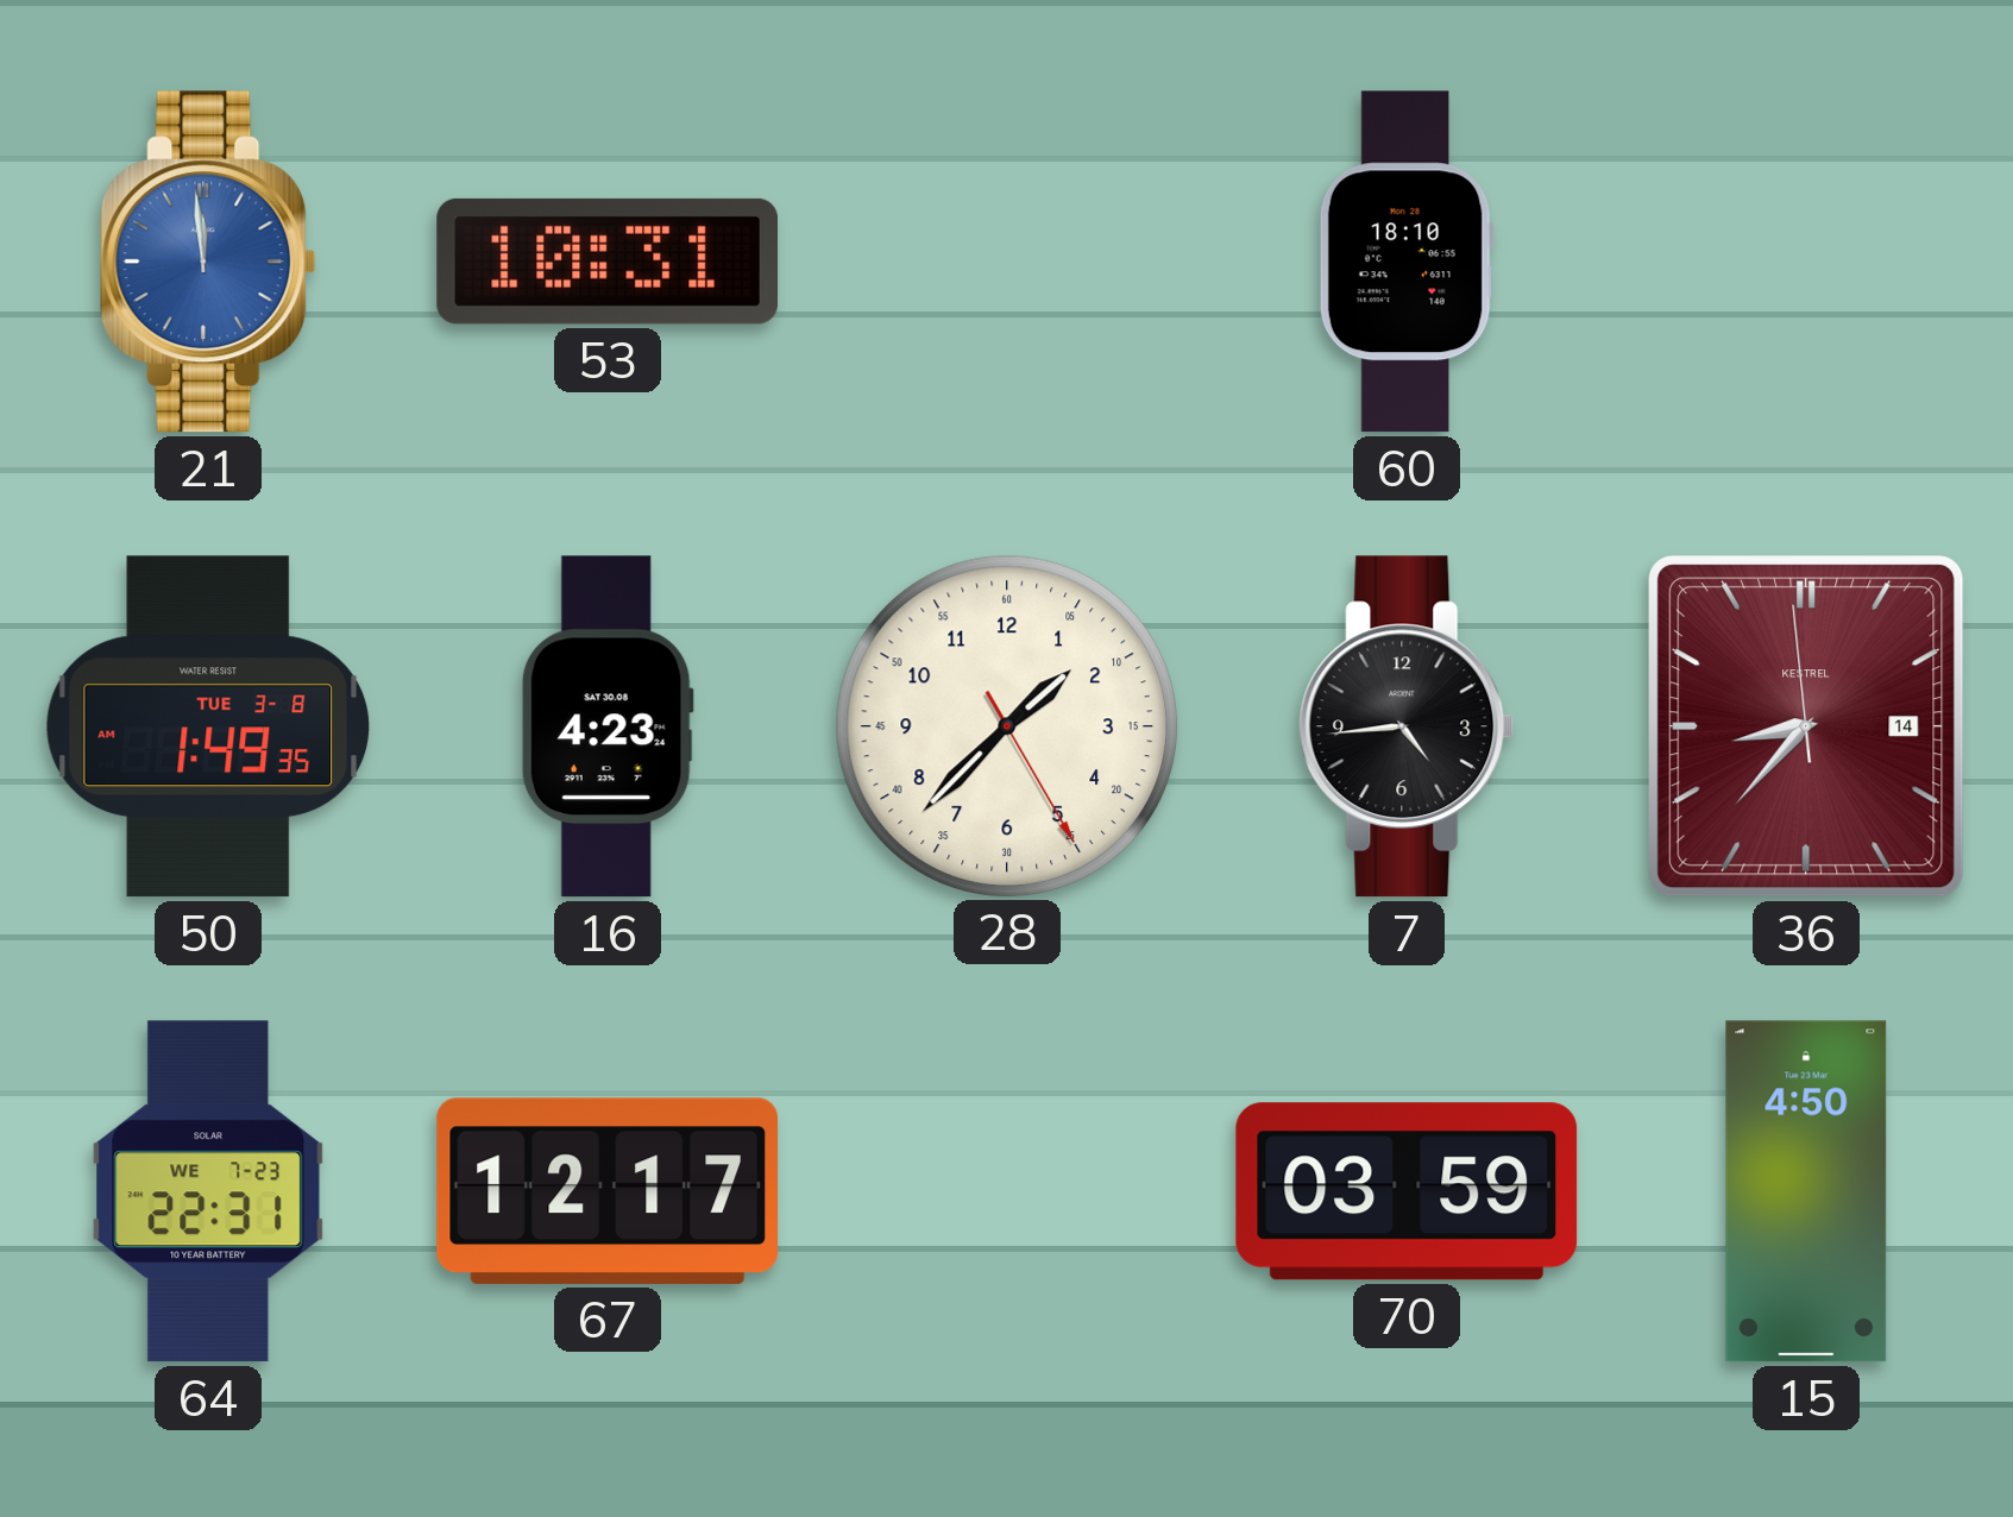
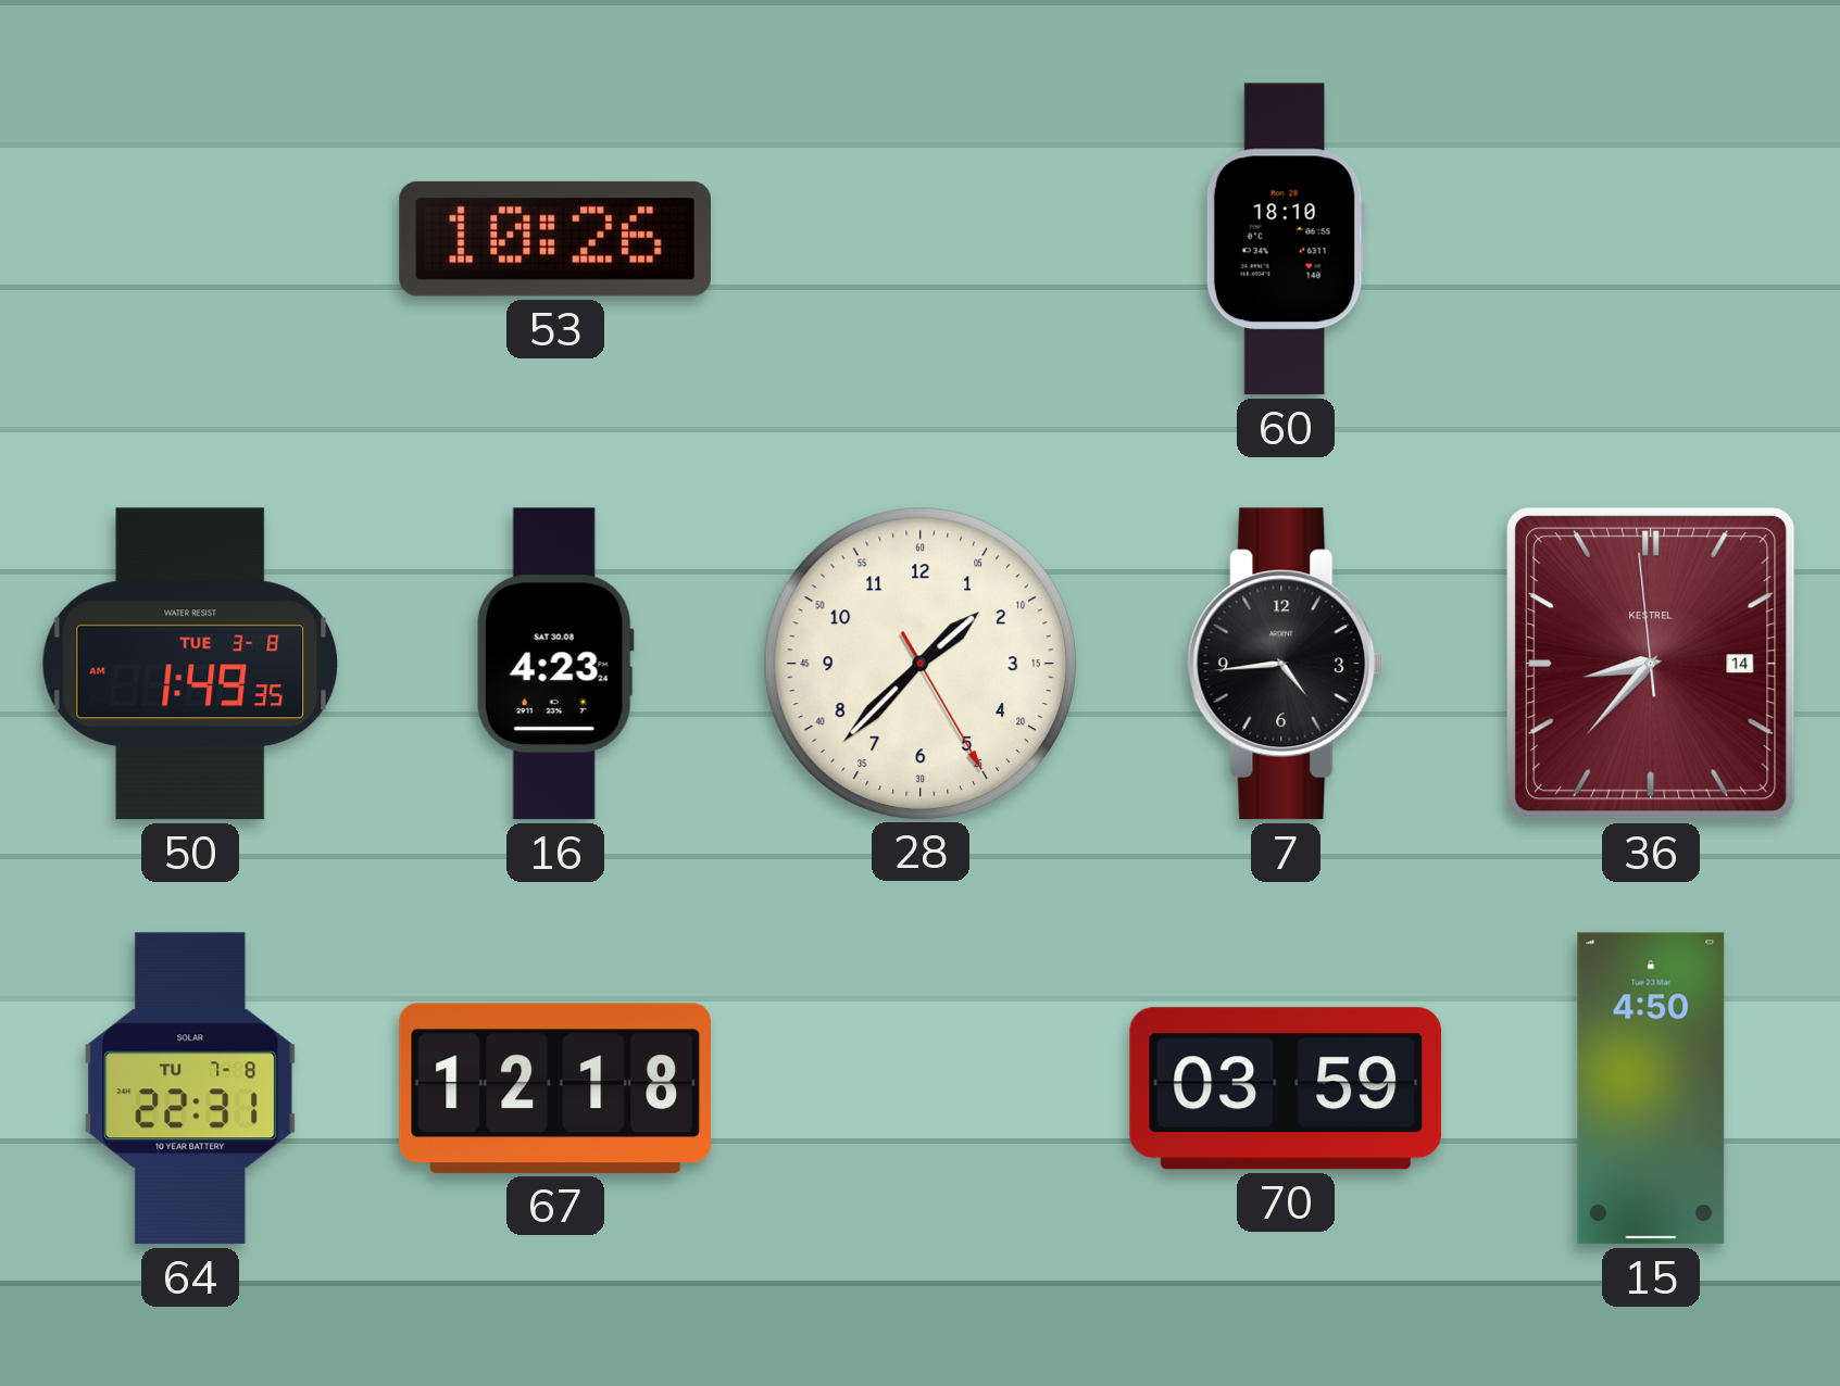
21: 11:59 -> none (208, 262)
53: 10:31 -> 10:26 (554, 239)
64 date: WE 7-23 -> TU 7-8 (190, 1088)
67: 12:17 -> 12:18 (554, 1088)
